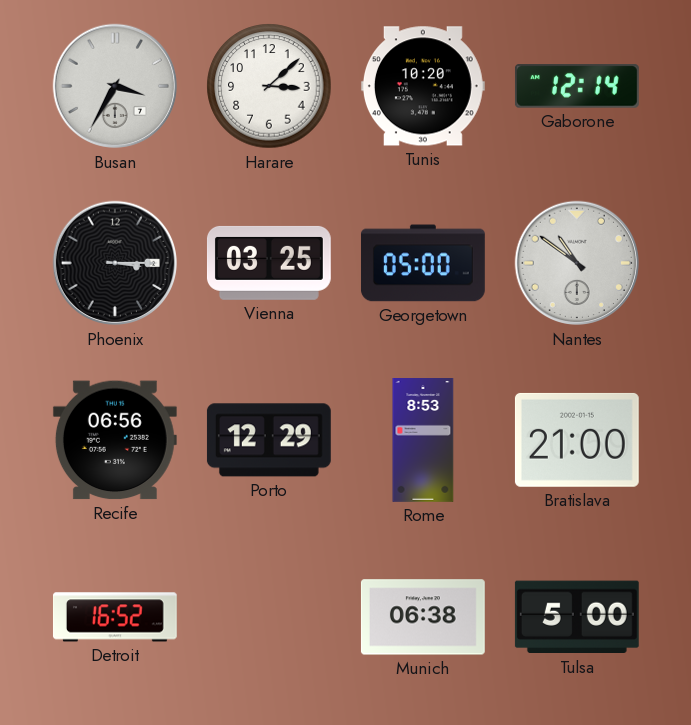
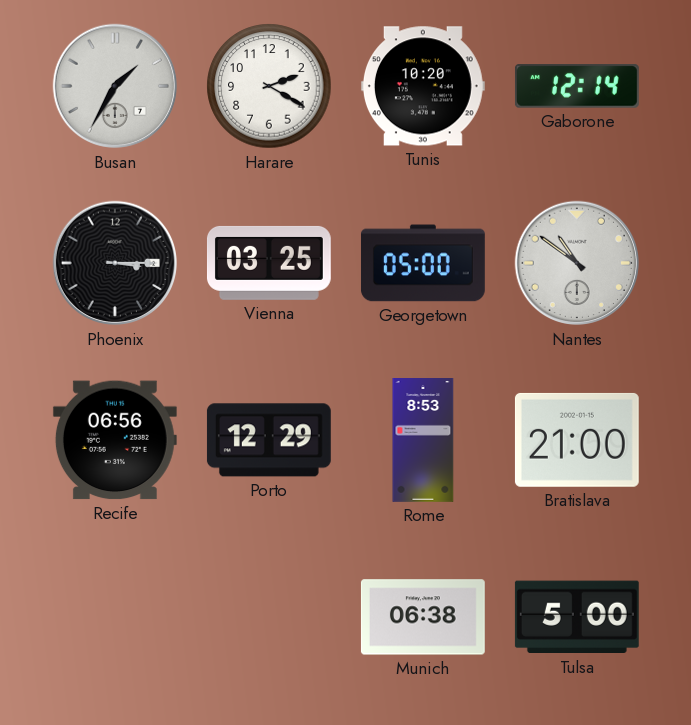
Busan: 3:35 -> 1:35 (115, 86)
Harare: 3:08 -> 2:20 (269, 86)
Detroit: 16:52 -> none (115, 617)
